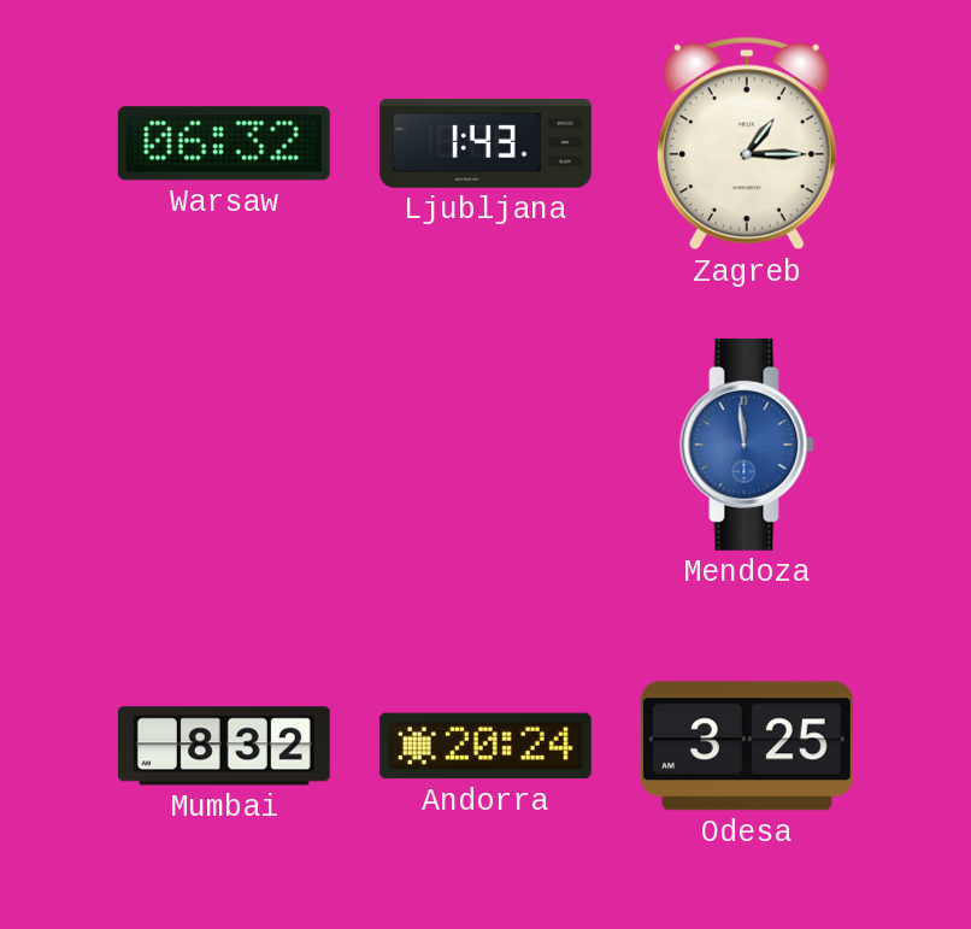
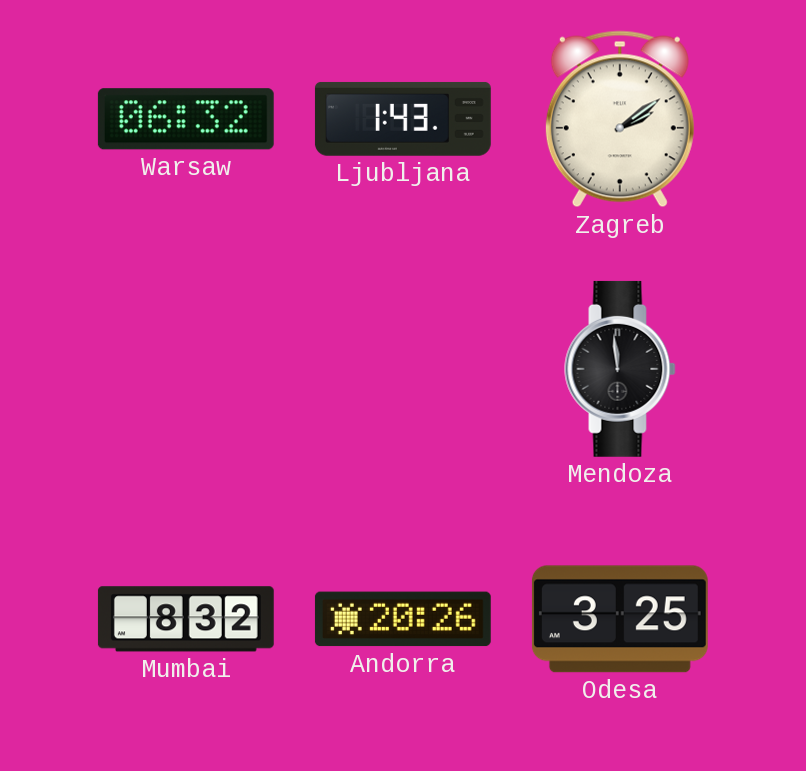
Zagreb: 1:15 -> 2:09 (620, 119)
Mendoza dial: blue -> black (620, 369)
Andorra: 20:24 -> 20:26 (403, 619)
